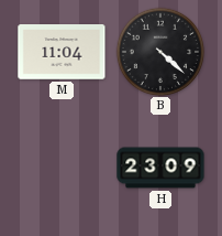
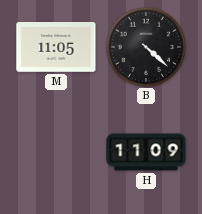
M: 11:04 -> 11:05 (56, 47)
H: 23:09 -> 11:09 (146, 152)
